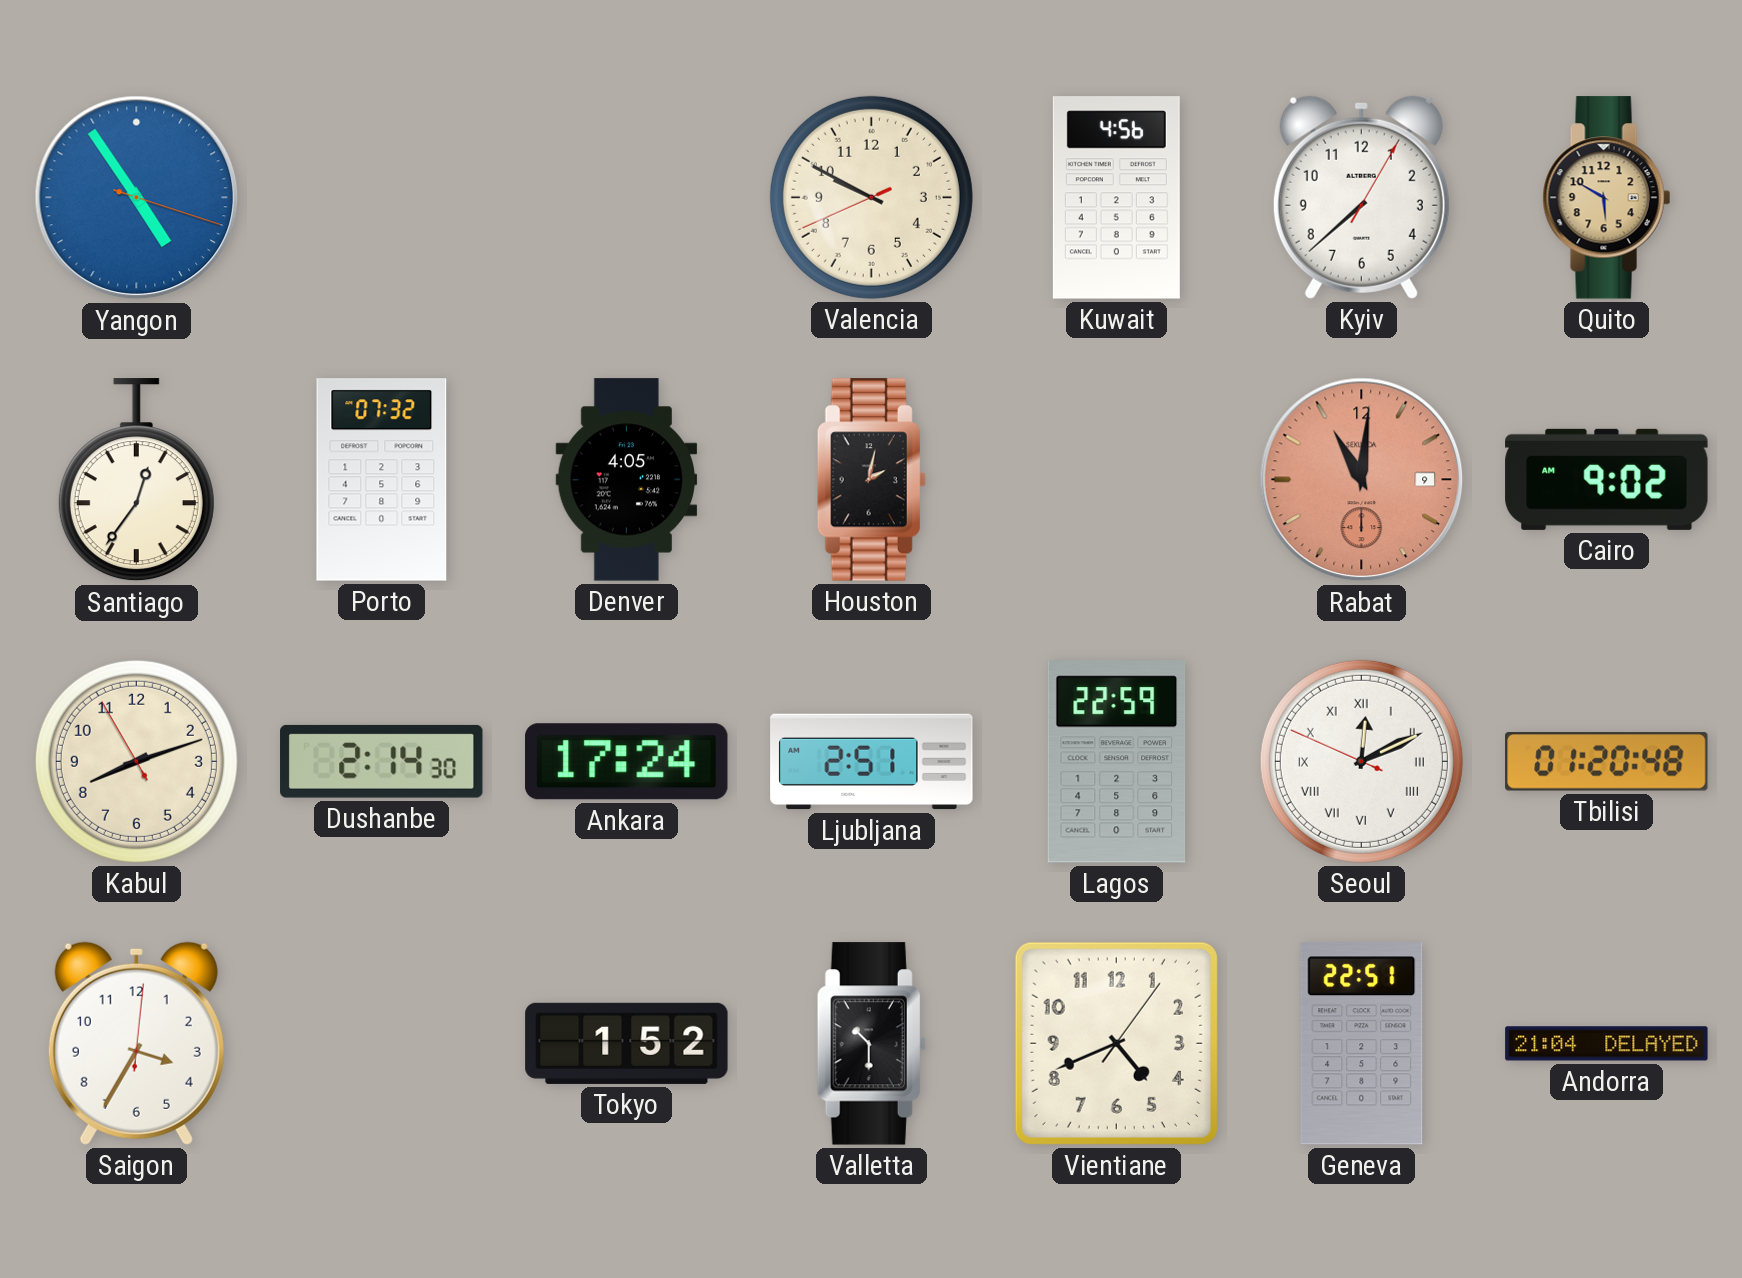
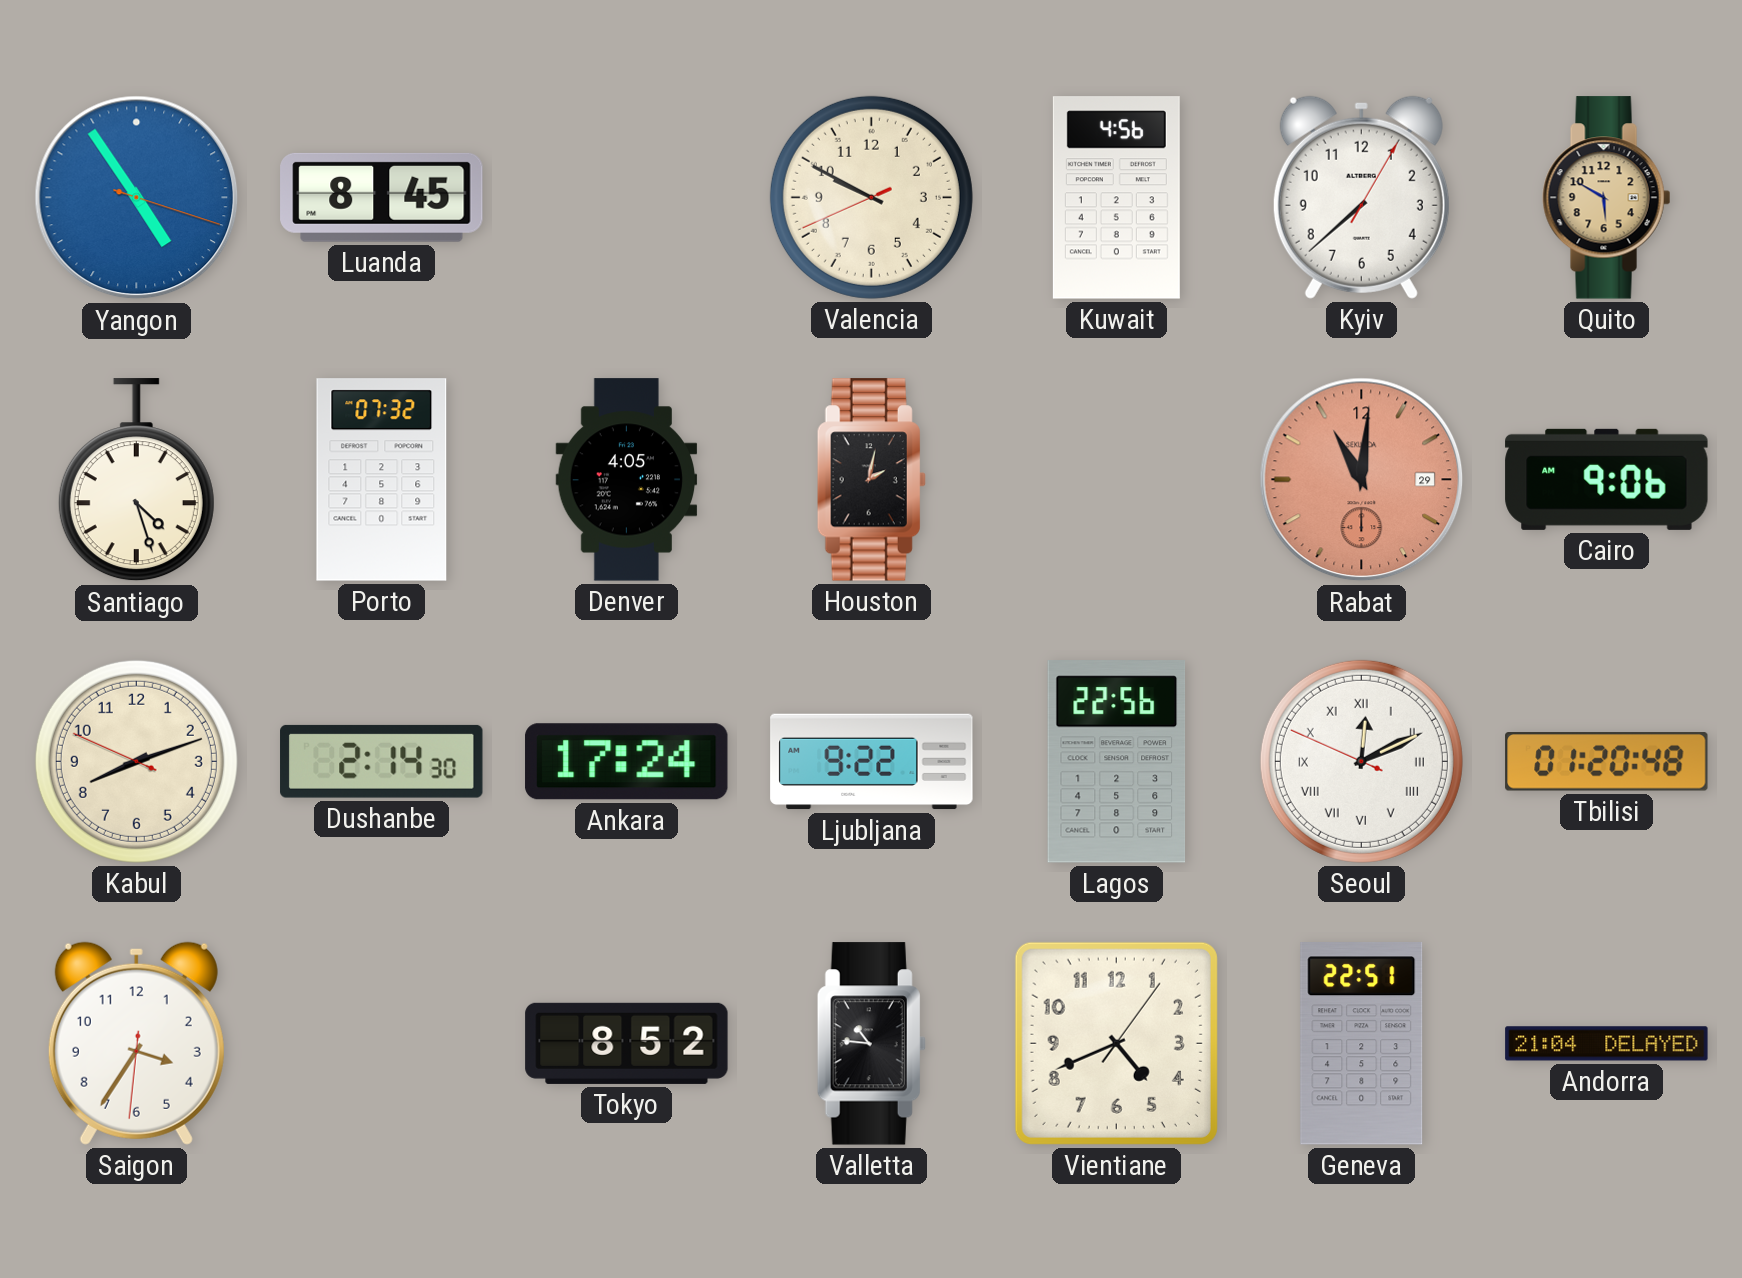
Luanda: none -> 8:45 (382, 197)
Santiago: 12:36 -> 4:27 (136, 480)
Rabat date: 9 -> 29 (1362, 480)
Cairo: 9:02 -> 9:06 (1607, 479)
Kabul: 8:11:55 -> 8:11:49 (136, 761)
Ljubljana: 2:51 -> 9:22 (872, 762)
Lagos: 22:59 -> 22:56 (1117, 762)
Saigon: 3:35:01 -> 3:35:31 (136, 1043)
Tokyo: 1:52 -> 8:52 (627, 1043)
Valletta: 10:30 -> 10:46 (871, 1044)
